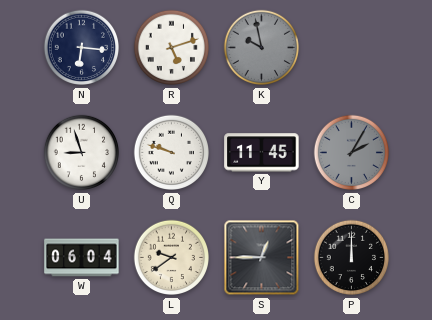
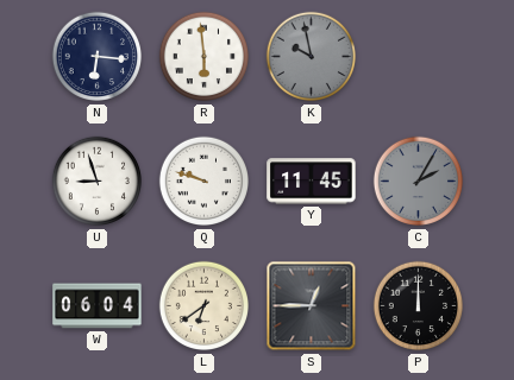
R: 5:12 -> 5:59 (203, 57)
L: 9:39 -> 6:39 (203, 306)
